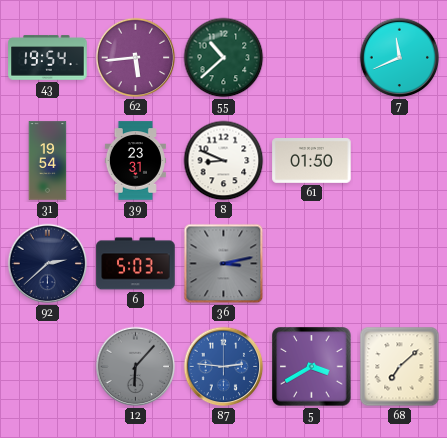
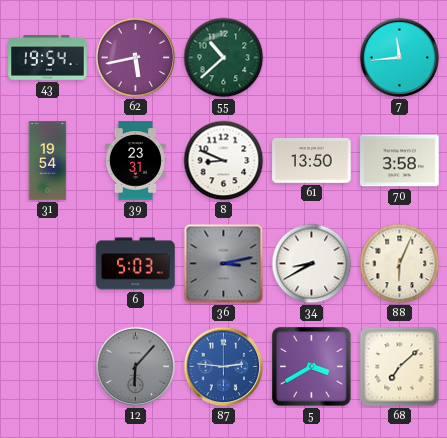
62: 5:44 -> 5:43 (136, 58)
7: 11:41 -> 11:44 (400, 58)
61: 01:50 -> 13:50 (312, 161)
70: none -> 3:58 (400, 161)
92: 2:38 -> none (48, 264)
34: none -> 8:40 (312, 264)
88: none -> 6:04 (400, 264)
